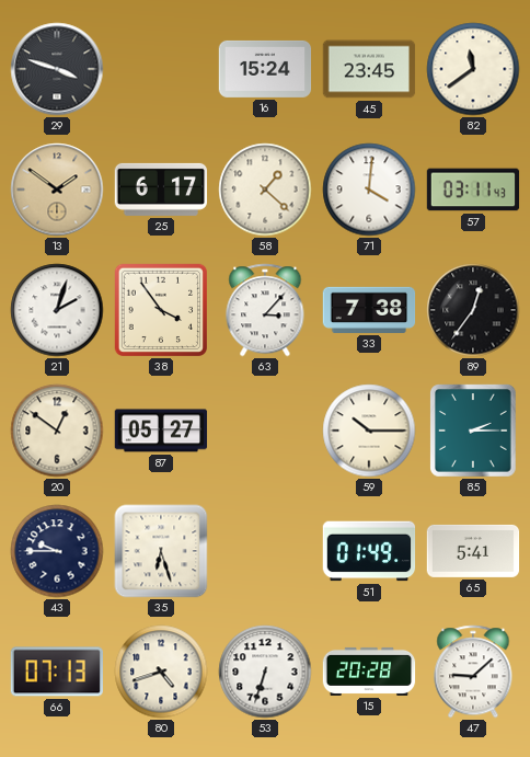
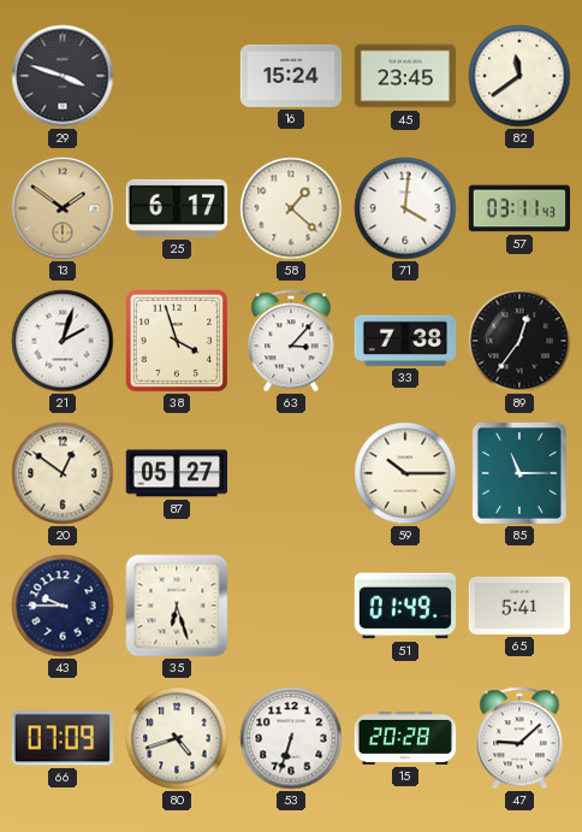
38: 3:54 -> 3:57 (177, 341)
85: 2:15 -> 11:15 (521, 474)
66: 07:13 -> 07:09 (61, 738)
